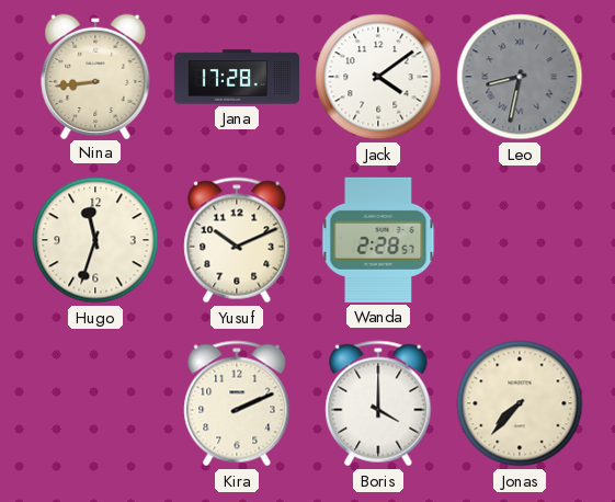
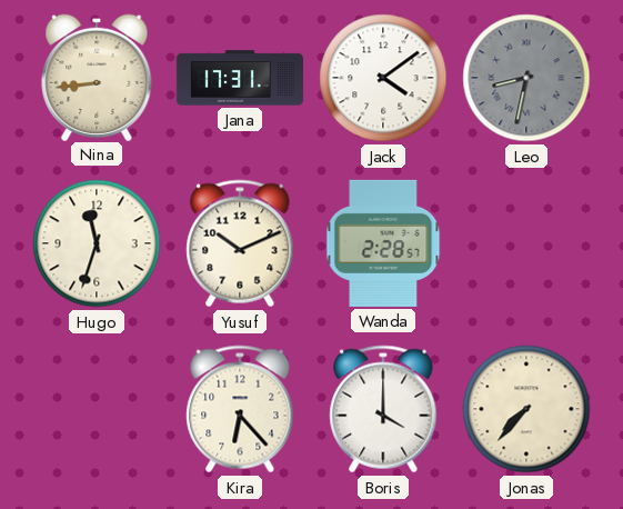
Jana: 17:28 -> 17:31 (240, 78)
Kira: 2:11 -> 6:23 (240, 409)
